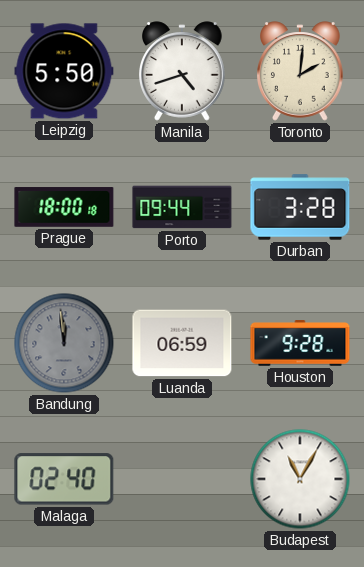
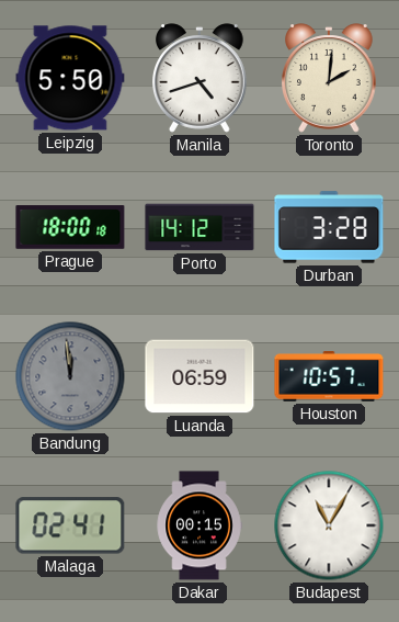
Porto: 09:44 -> 14:12 (200, 227)
Houston: 9:28 -> 10:57 (329, 376)
Malaga: 02:40 -> 02:41 (70, 525)
Dakar: none -> 00:15 (200, 525)
